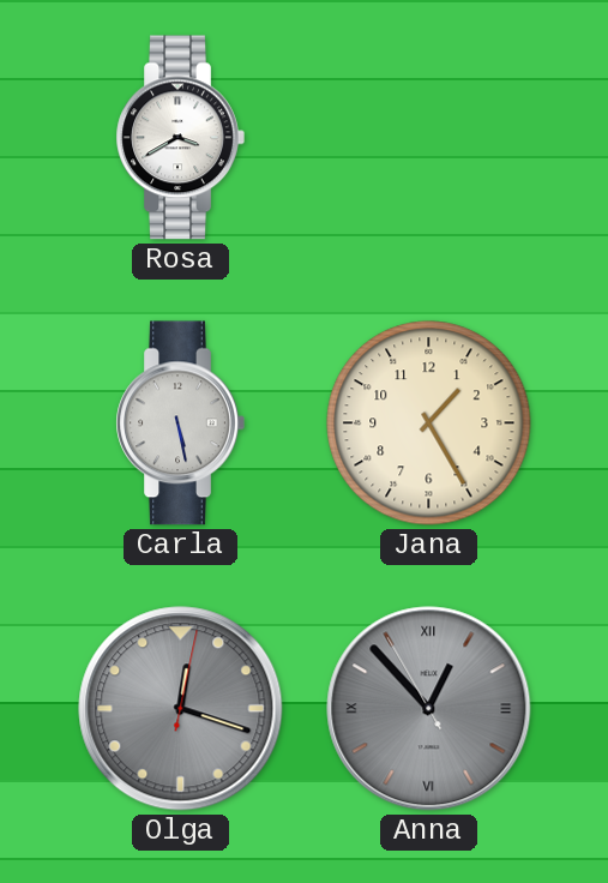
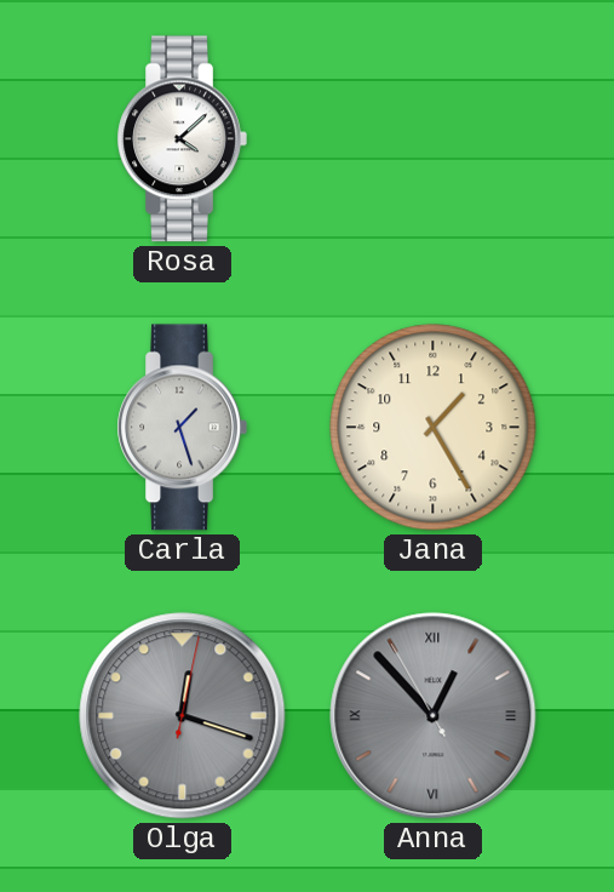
Rosa: 3:40 -> 4:08 (182, 139)
Carla: 5:28 -> 1:27 (182, 428)
